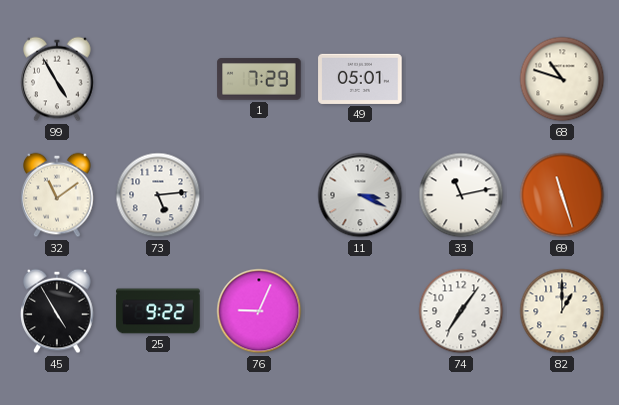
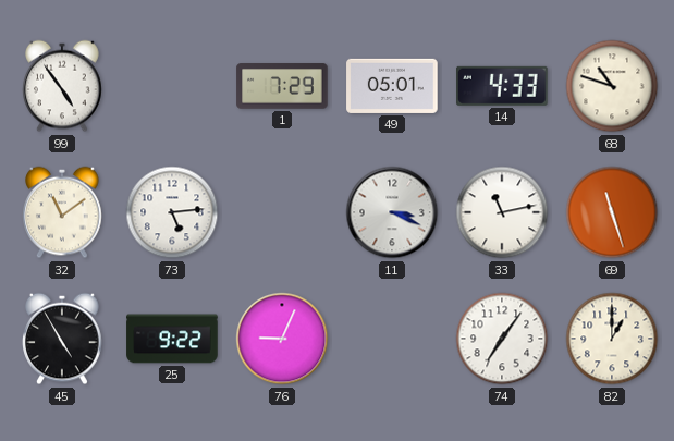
99: 4:55 -> 4:54 (62, 86)
14: none -> 4:33 (503, 86)
